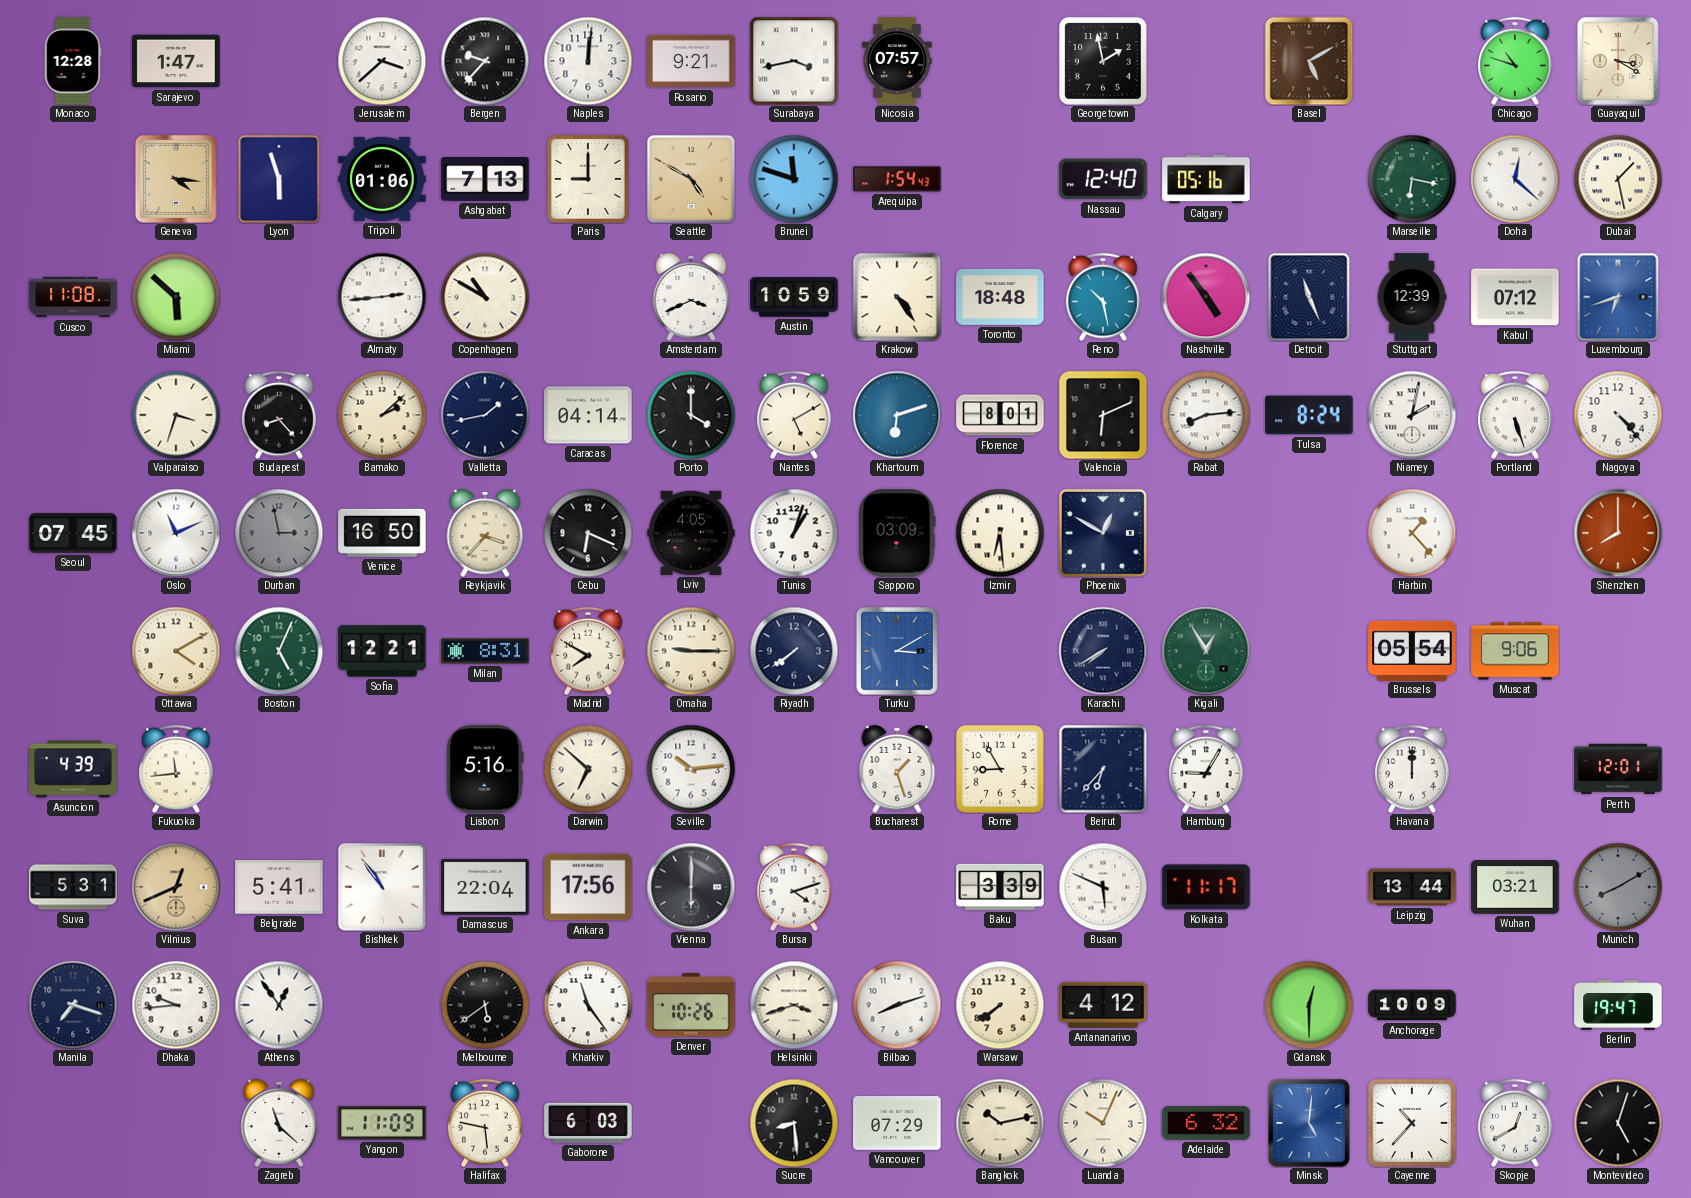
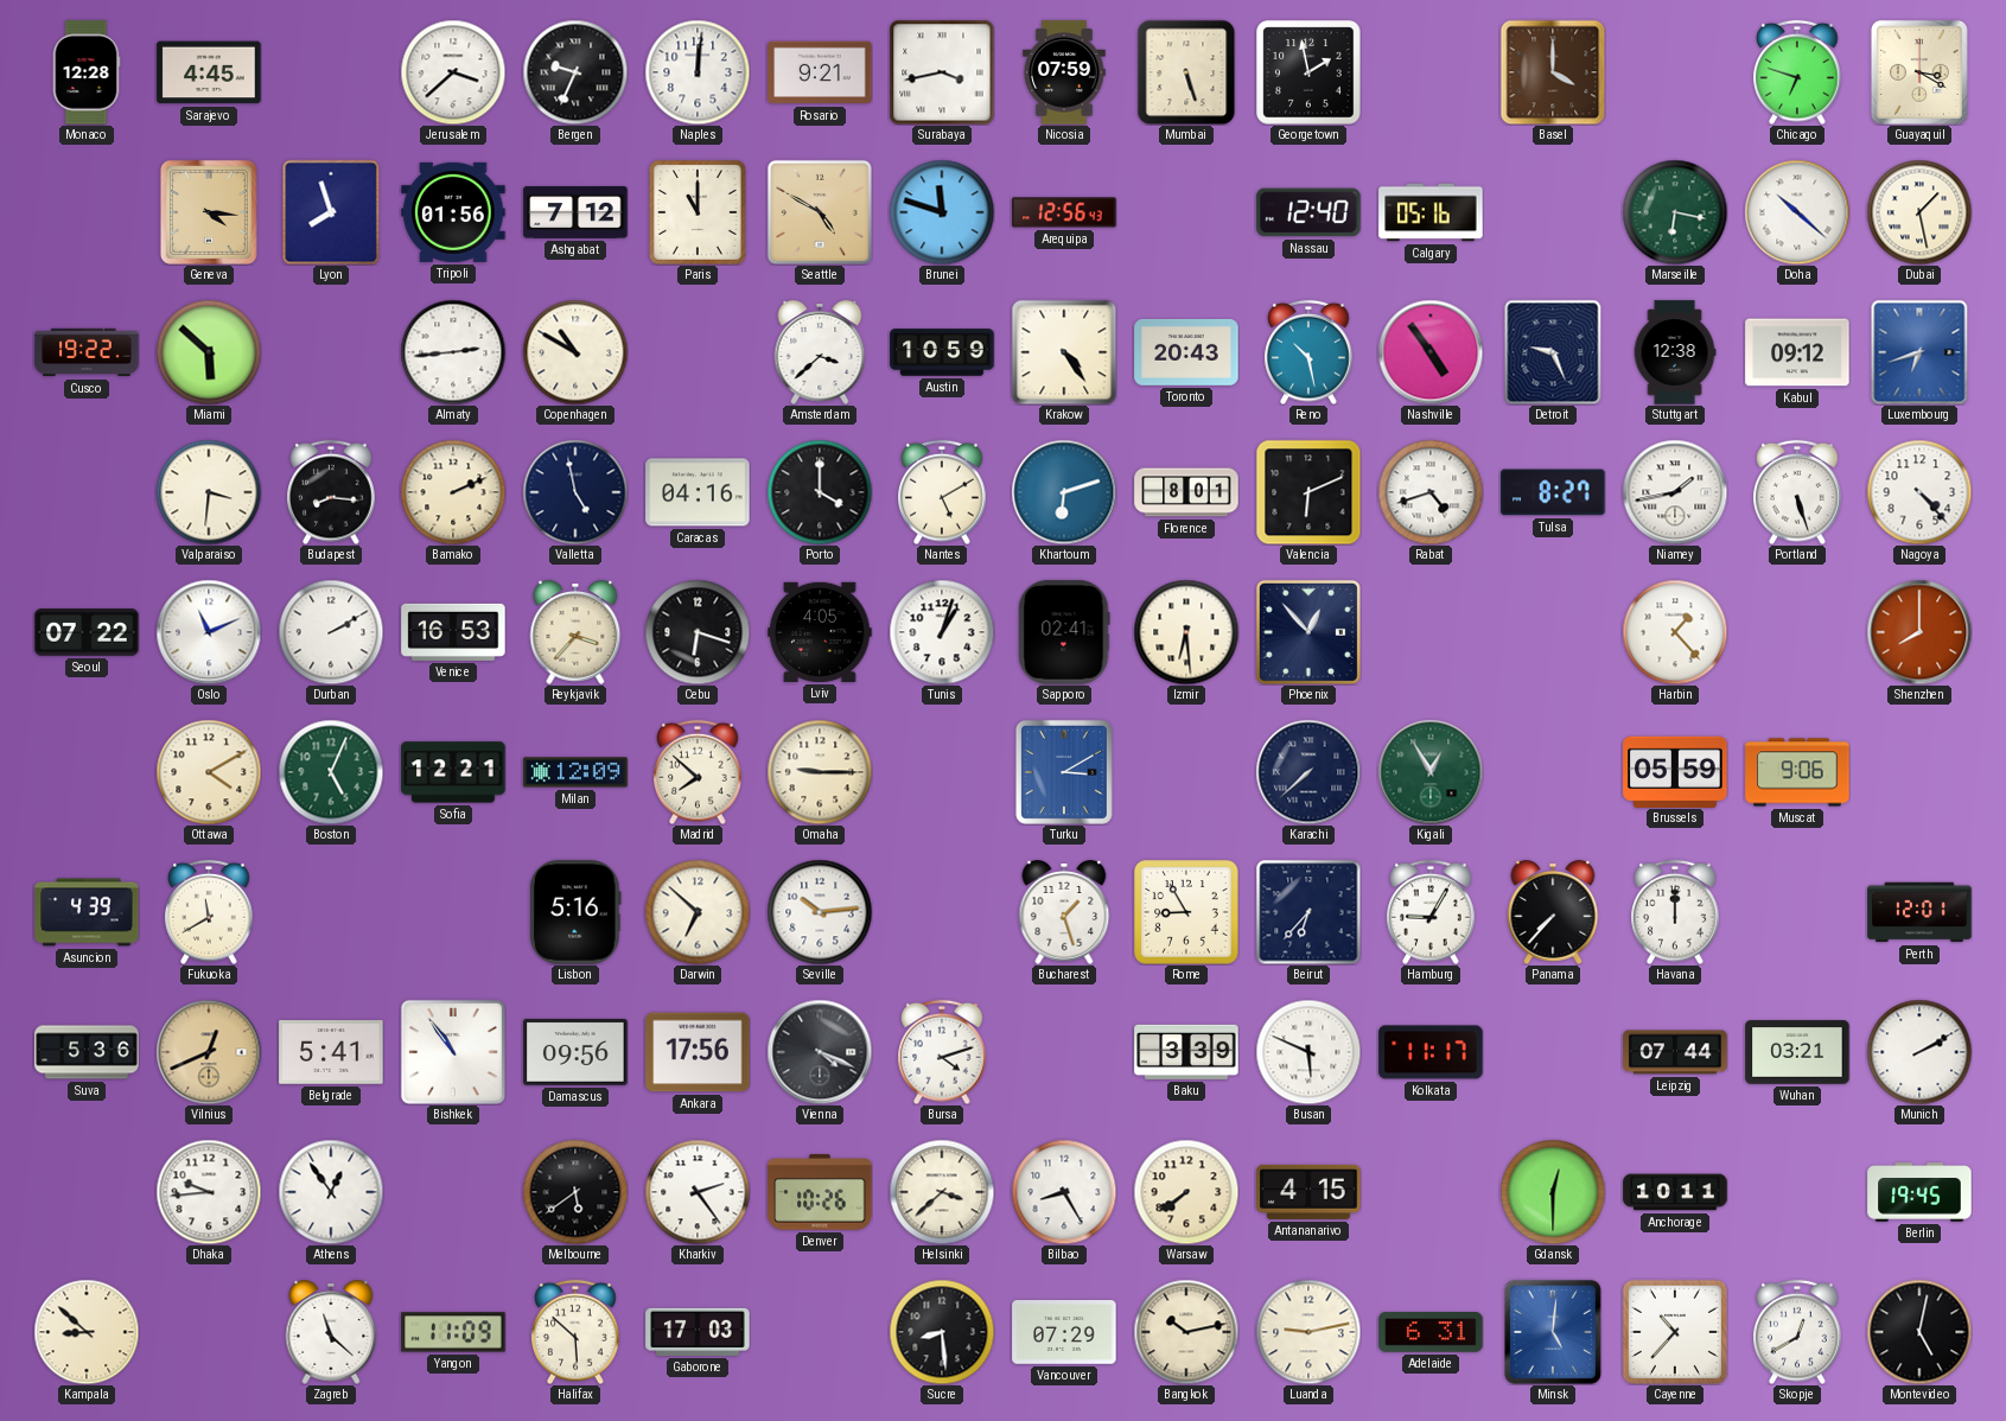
Sarajevo: 1:47 -> 4:45 (209, 72)
Bergen: 9:37 -> 9:34 (575, 72)
Nicosia: 07:57 -> 07:59 (1065, 72)
Mumbai: none -> 5:27 (1186, 72)
Basel: 5:10 -> 4:00 (1553, 72)
Chicago: 10:48 -> 6:48 (1797, 72)
Lyon: 5:57 -> 7:57 (331, 212)
Tripoli: 01:06 -> 01:56 (453, 212)
Ashgabat: 7:13 -> 7:12 (575, 214)
Paris: 9:00 -> 11:00 (698, 212)
Arequipa: 1:54 -> 12:56 (1064, 212)
Doha: 12:22 -> 10:22 (1797, 212)
Cusco: 11:08 -> 19:22 (87, 352)
Amsterdam: 3:41 -> 3:38 (820, 352)
Toronto: 18:48 -> 20:43 (1186, 352)
Detroit: 11:26 -> 9:26 (1553, 352)
Stuttgart: 12:39 -> 12:38 (1675, 352)
Kabul: 07:12 -> 09:12 (1797, 352)
Valparaiso: 3:33 -> 3:31 (209, 492)
Budapest: 8:23 -> 8:16 (331, 492)
Bamako: 2:08 -> 2:11 (453, 492)
Valletta: 1:43 -> 4:58 (575, 492)
Caracas: 04:14 -> 04:16 (698, 492)
Rabat: 8:14 -> 4:42 (1431, 492)
Tulsa: 8:24 -> 8:27 (1553, 492)
Niamey: 2:02 -> 1:43 (1675, 492)
Seoul: 07:45 -> 07:22 (87, 632)
Durban: 2:58 -> 2:10 (331, 632)
Durban dial: grey -> white (331, 632)
Venice: 16:50 -> 16:53 (453, 632)
Cebu: 6:19 -> 6:18 (698, 632)
Sapporo: 03:09 -> 02:41 (1064, 632)
Phoenix: 12:50 -> 12:53 (1308, 632)
Milan: 8:31 -> 12:09 (575, 772)
Madrid: 7:50 -> 7:52 (698, 772)
Riyadh: 7:39 -> none (794, 651)
Karachi: 7:40 -> 7:38 (1308, 772)
Brussels: 05:54 -> 05:59 (1675, 771)
Fukuoka: 11:44 -> 11:40 (209, 912)
Panama: none -> 7:37 (1553, 912)
Suva: 5:31 -> 5:36 (87, 1052)
Damascus: 22:04 -> 09:56 (575, 1052)
Vienna: 6:00 -> 4:19 (820, 1052)
Leipzig: 13:44 -> 07:44 (1675, 1052)
Munich: 8:10 -> 2:10 (1919, 1052)
Munich dial: grey -> white (1919, 1052)
Manila: 7:18 -> none (73, 1005)
Kharkiv: 11:24 -> 2:24 (698, 1192)
Helsinki: 3:42 -> 3:38 (942, 1192)
Bilbao: 8:12 -> 8:25 (1064, 1192)
Antananarivo: 4:12 -> 4:15 (1308, 1192)
Anchorage: 10:09 -> 10:11 (1675, 1192)
Berlin: 19:47 -> 19:45 (1919, 1193)
Kampala: none -> 8:52 (87, 1332)
Halifax: 5:47 -> 5:52 (575, 1332)
Gaborone: 6:03 -> 17:03 (698, 1332)
Luanda: 10:04 -> 9:13 (1308, 1332)
Adelaide: 6:32 -> 6:31 (1431, 1332)
Montevideo: 5:03 -> 5:02 (1919, 1332)
